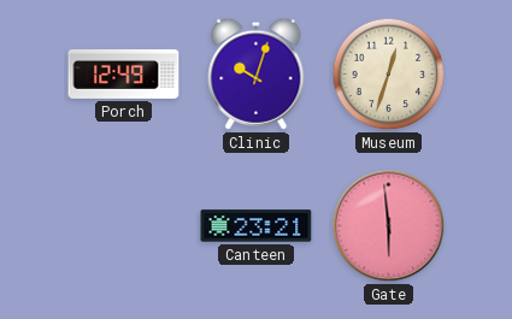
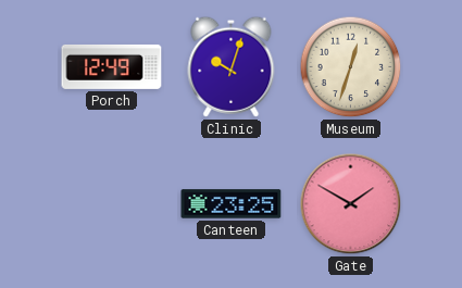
Canteen: 23:21 -> 23:25 (232, 204)
Gate: 5:59 -> 1:50 (351, 204)
